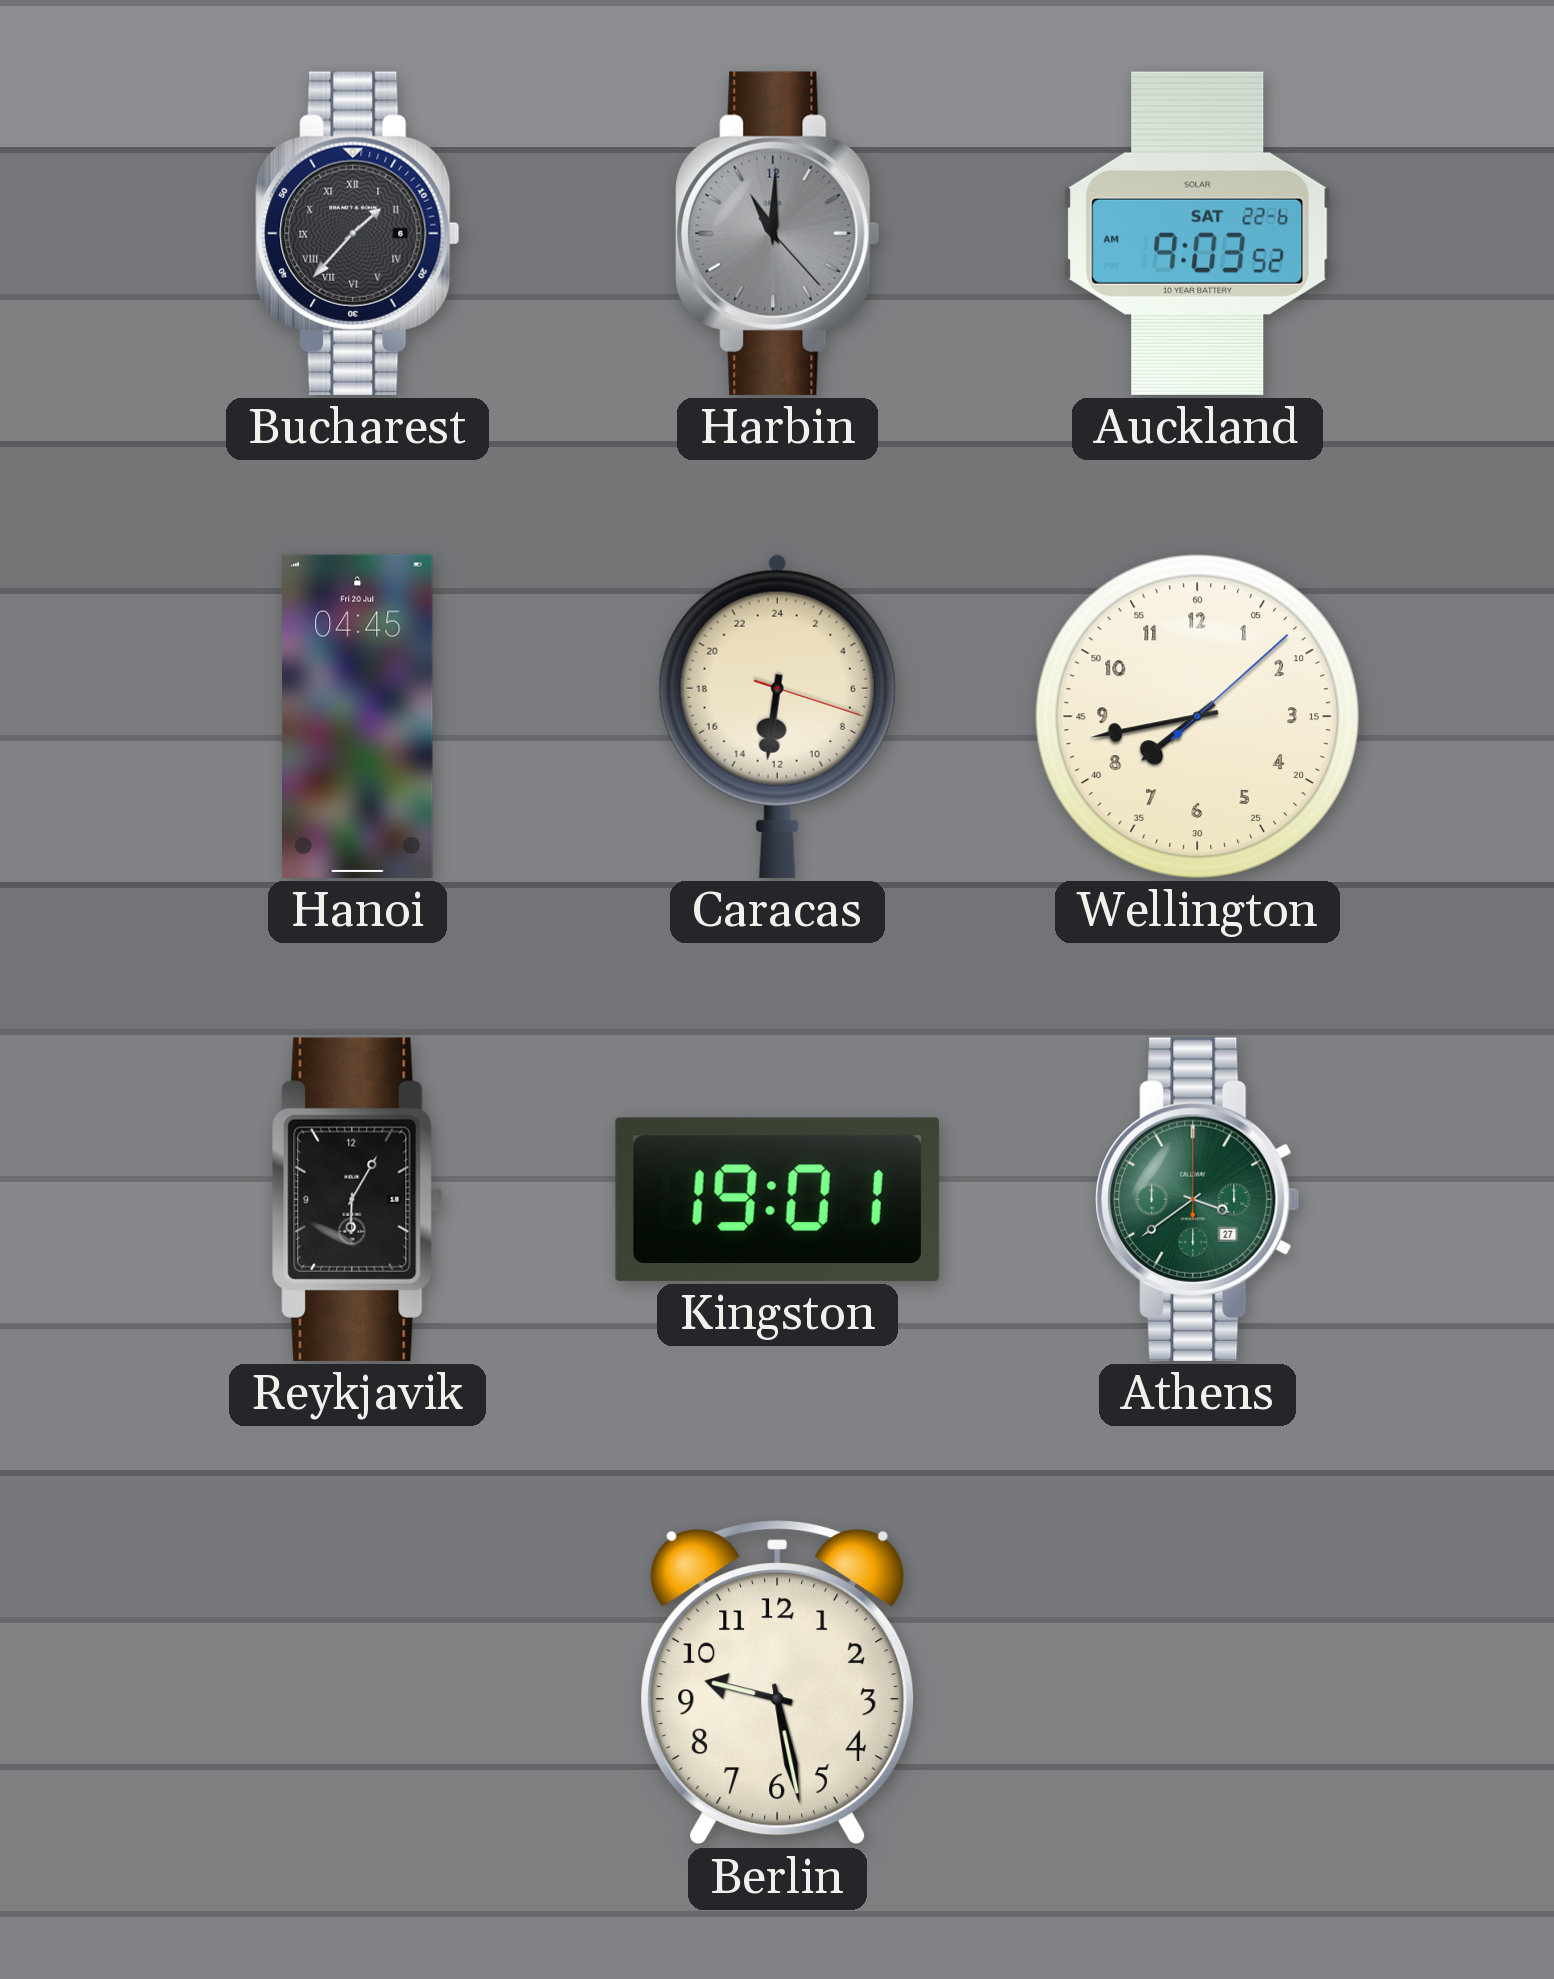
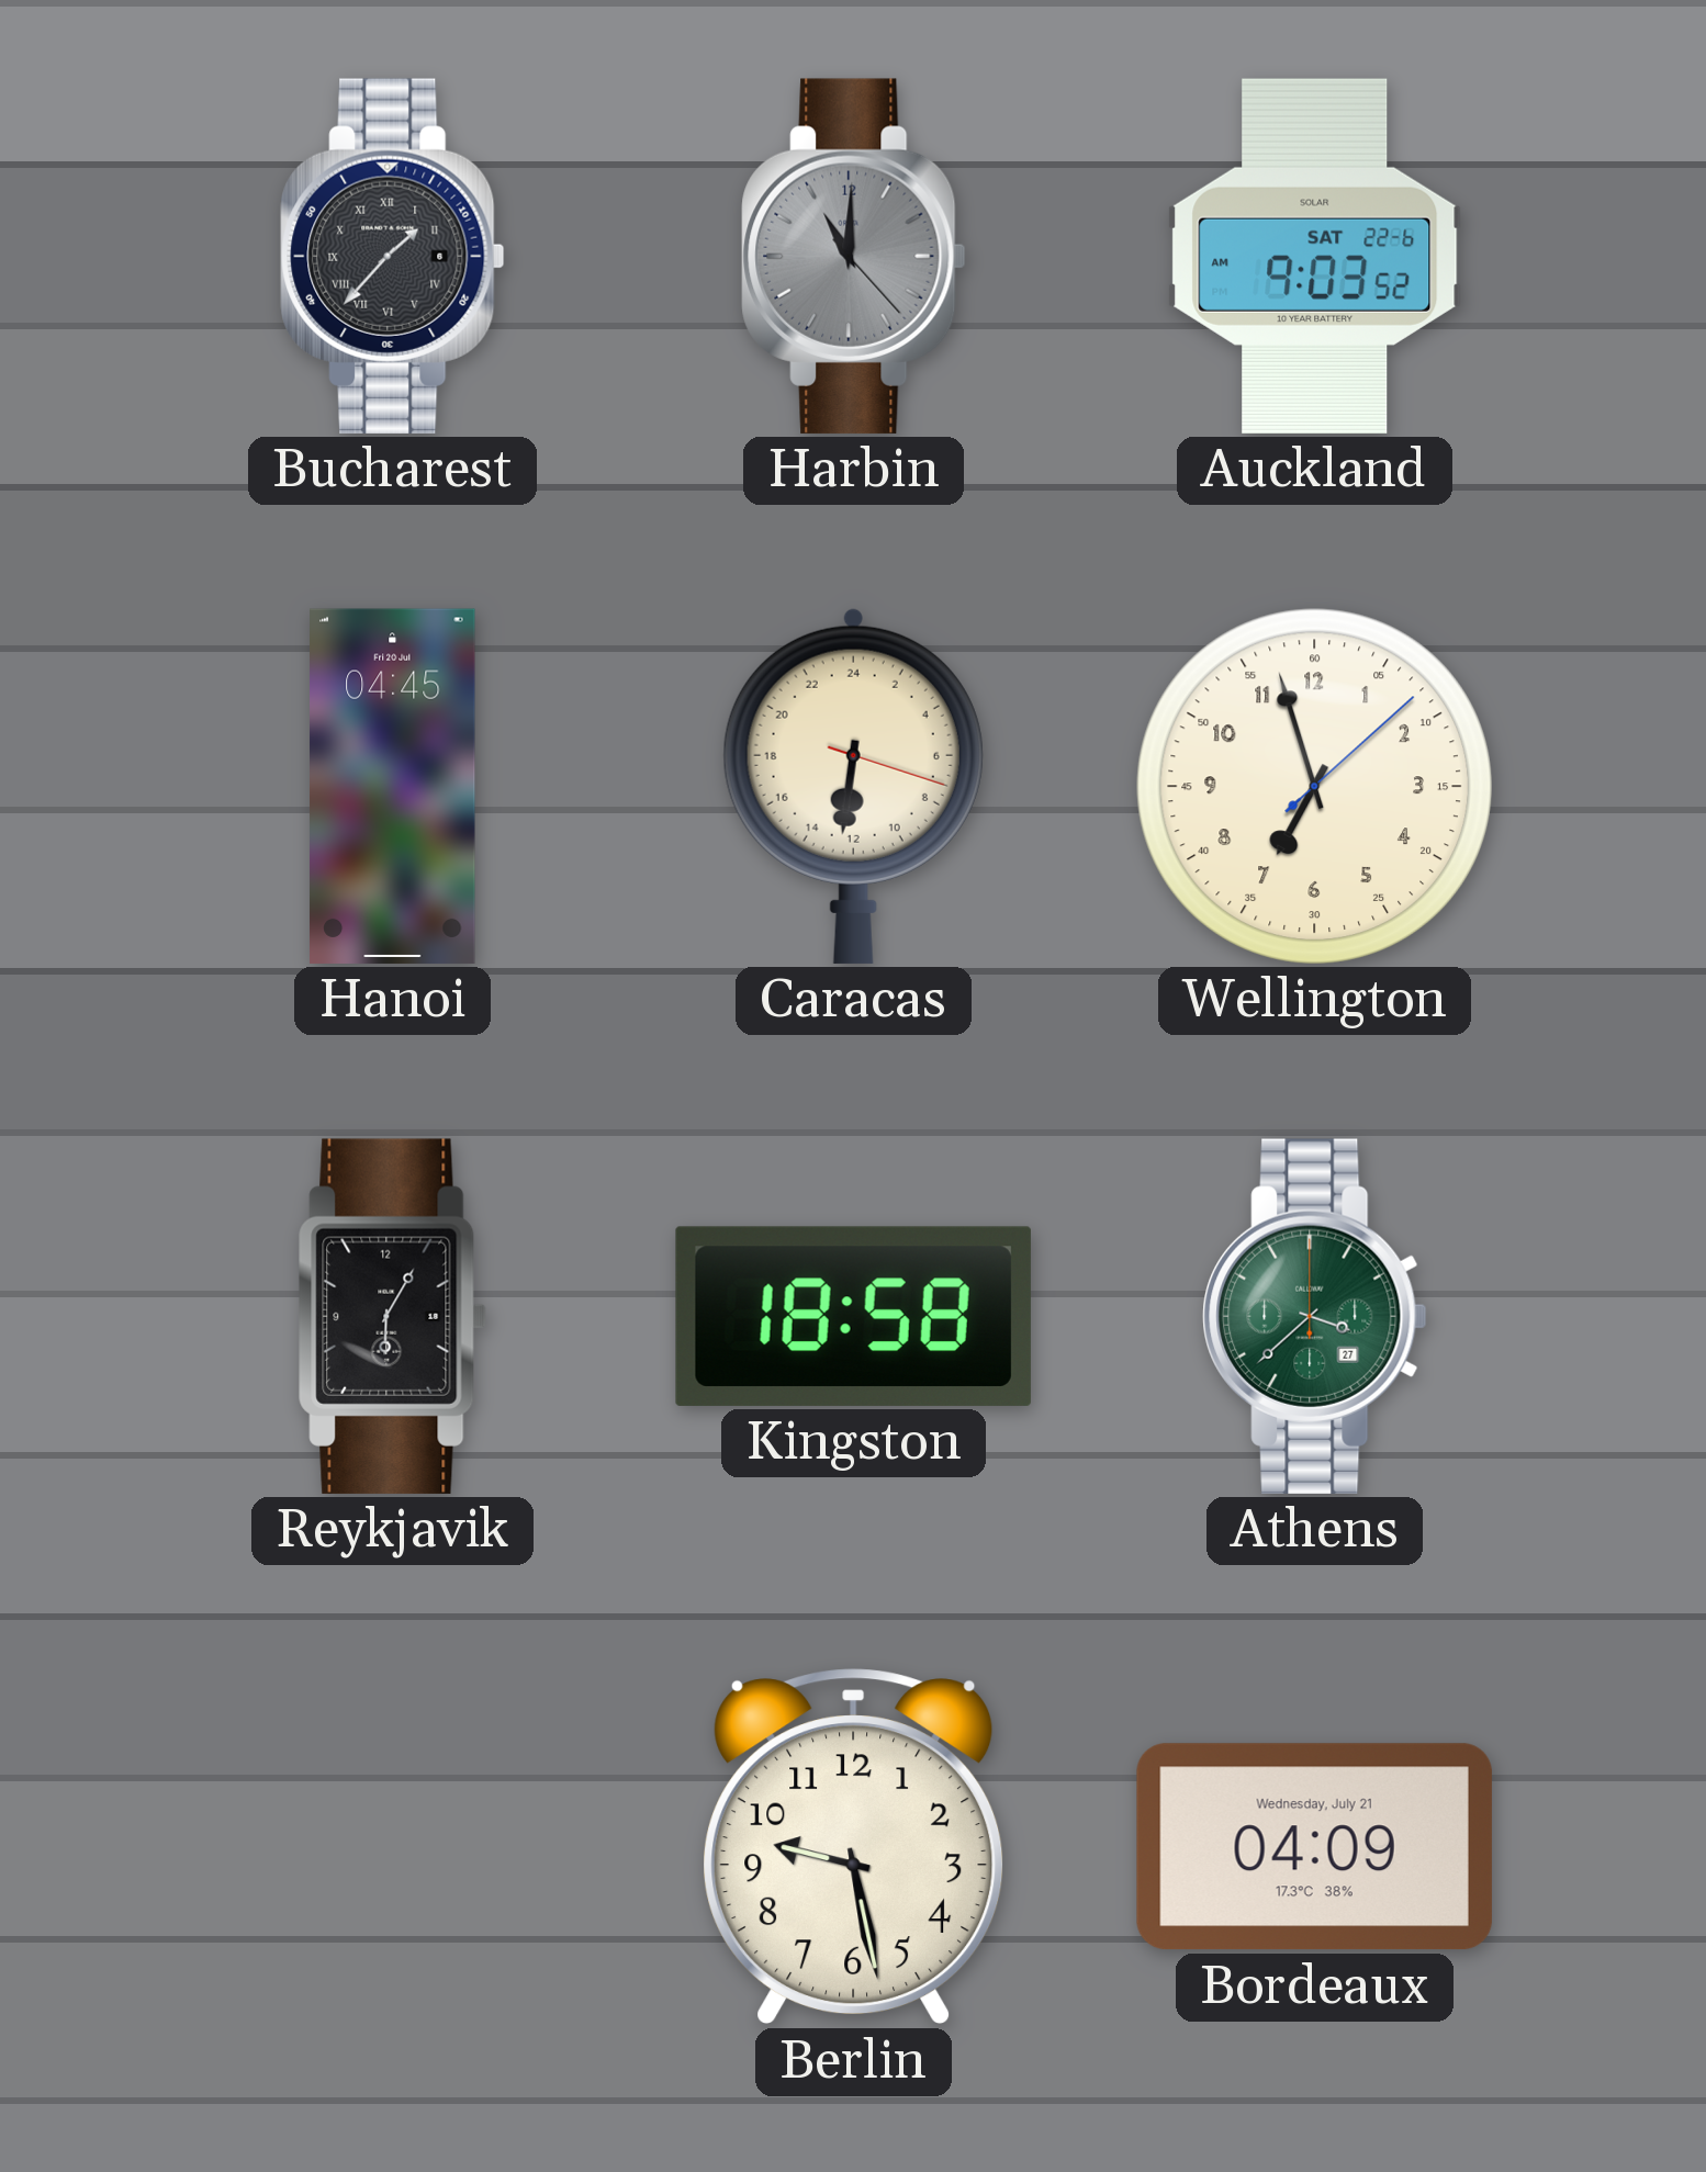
Wellington: 7:43 -> 6:57 (1314, 786)
Kingston: 19:01 -> 18:58 (853, 1316)
Athens: 3:39 -> 3:38 (1315, 1316)
Bordeaux: none -> 04:09 (1314, 1847)
